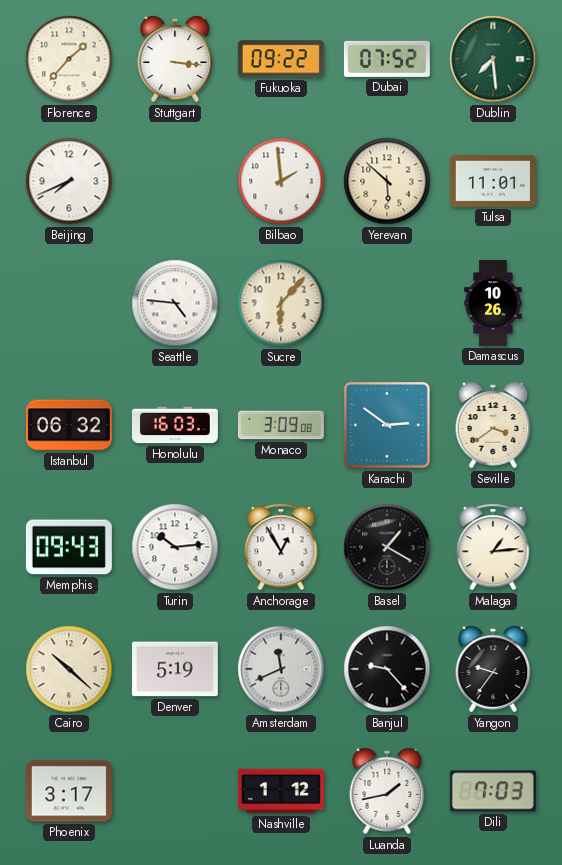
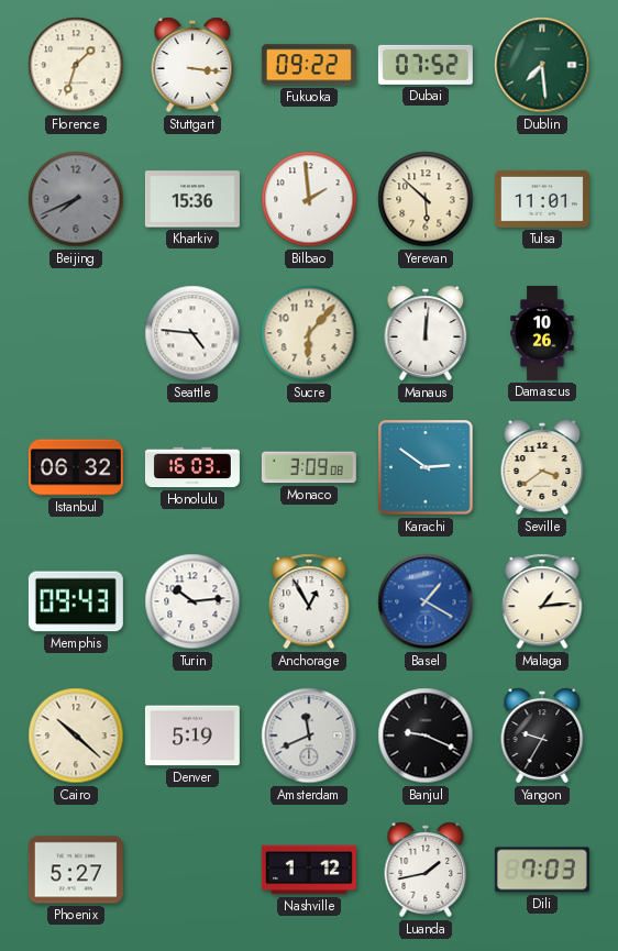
Florence: 1:37 -> 1:33 (76, 65)
Beijing dial: white -> grey (76, 199)
Kharkiv: none -> 15:36 (192, 199)
Manaus: none -> 12:01 (426, 333)
Basel dial: black -> blue (426, 601)
Banjul: 9:23 -> 9:19 (426, 736)
Yangon: 9:36 -> 9:35 (542, 736)
Phoenix: 3:17 -> 5:27 (76, 870)
